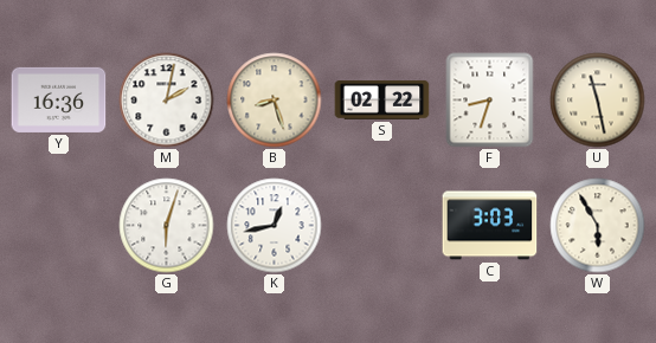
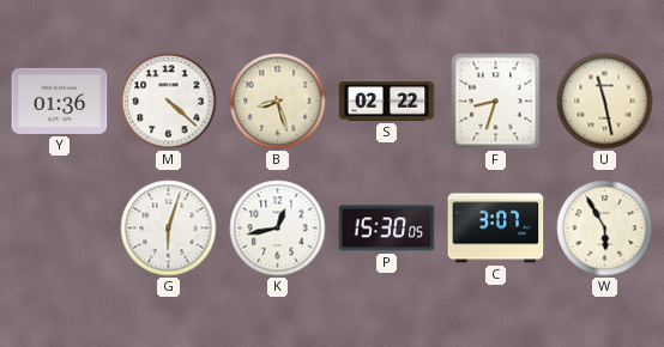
Y: 16:36 -> 01:36 (60, 101)
M: 2:02 -> 4:22 (169, 102)
P: none -> 15:30 (387, 229)
C: 3:03 -> 3:07 (496, 229)
